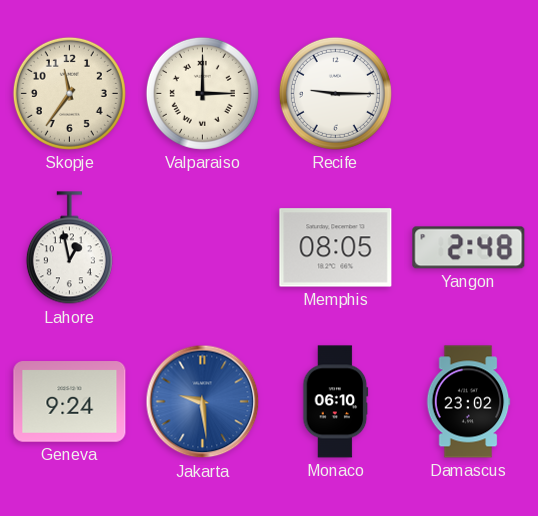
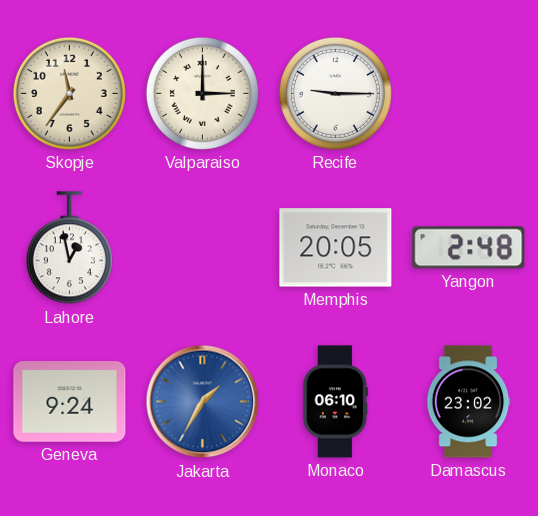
Memphis: 08:05 -> 20:05 (336, 248)
Jakarta: 9:29 -> 1:35 (203, 402)
